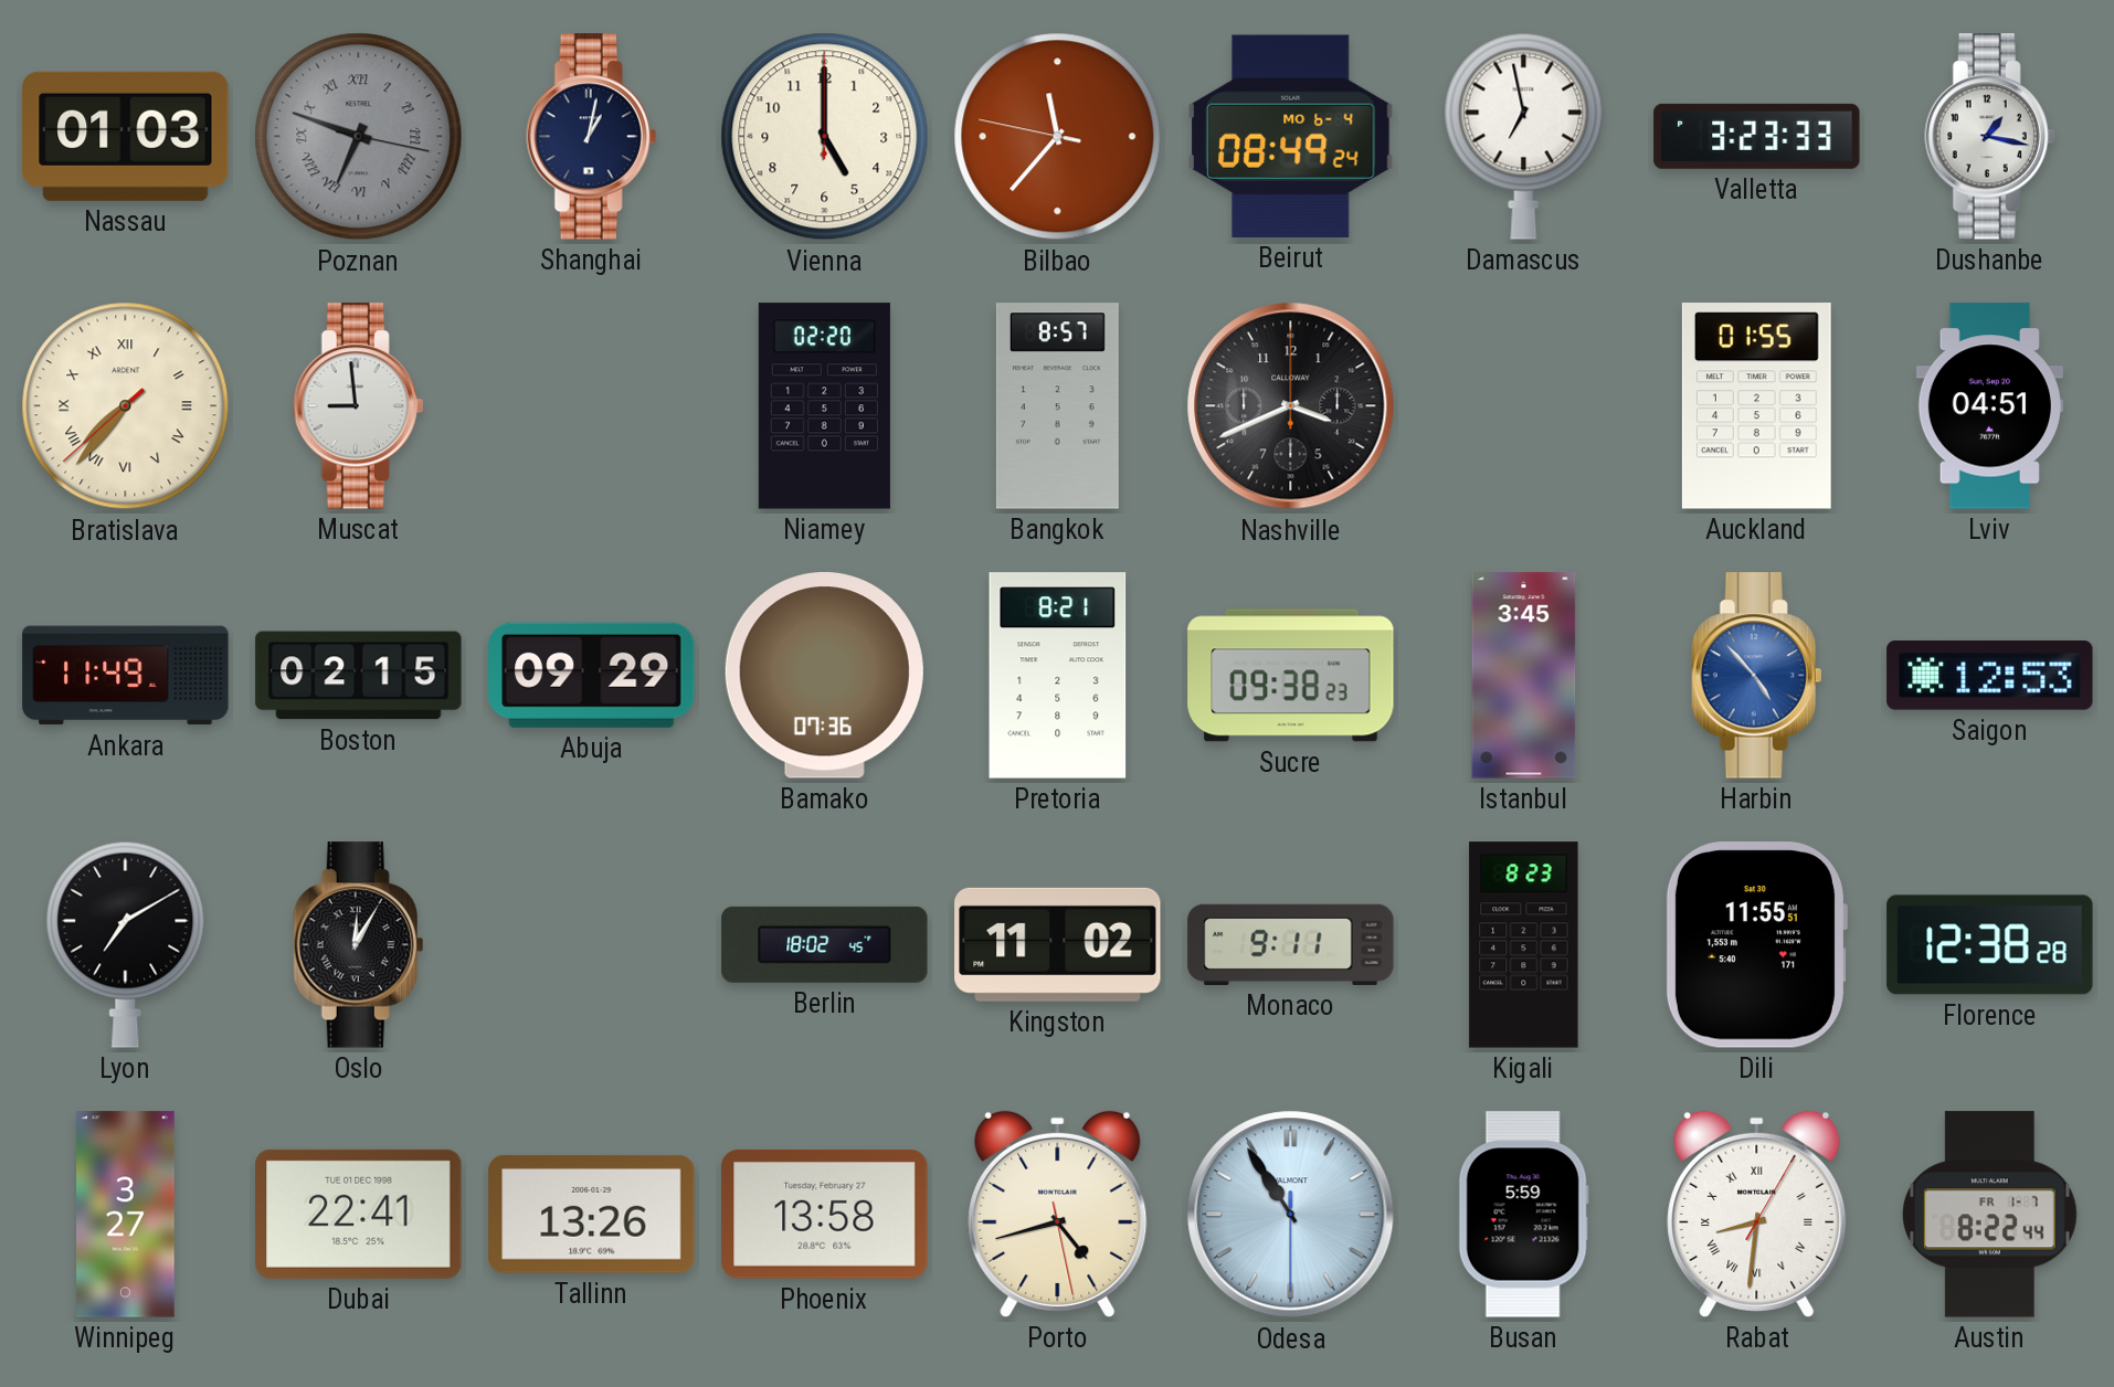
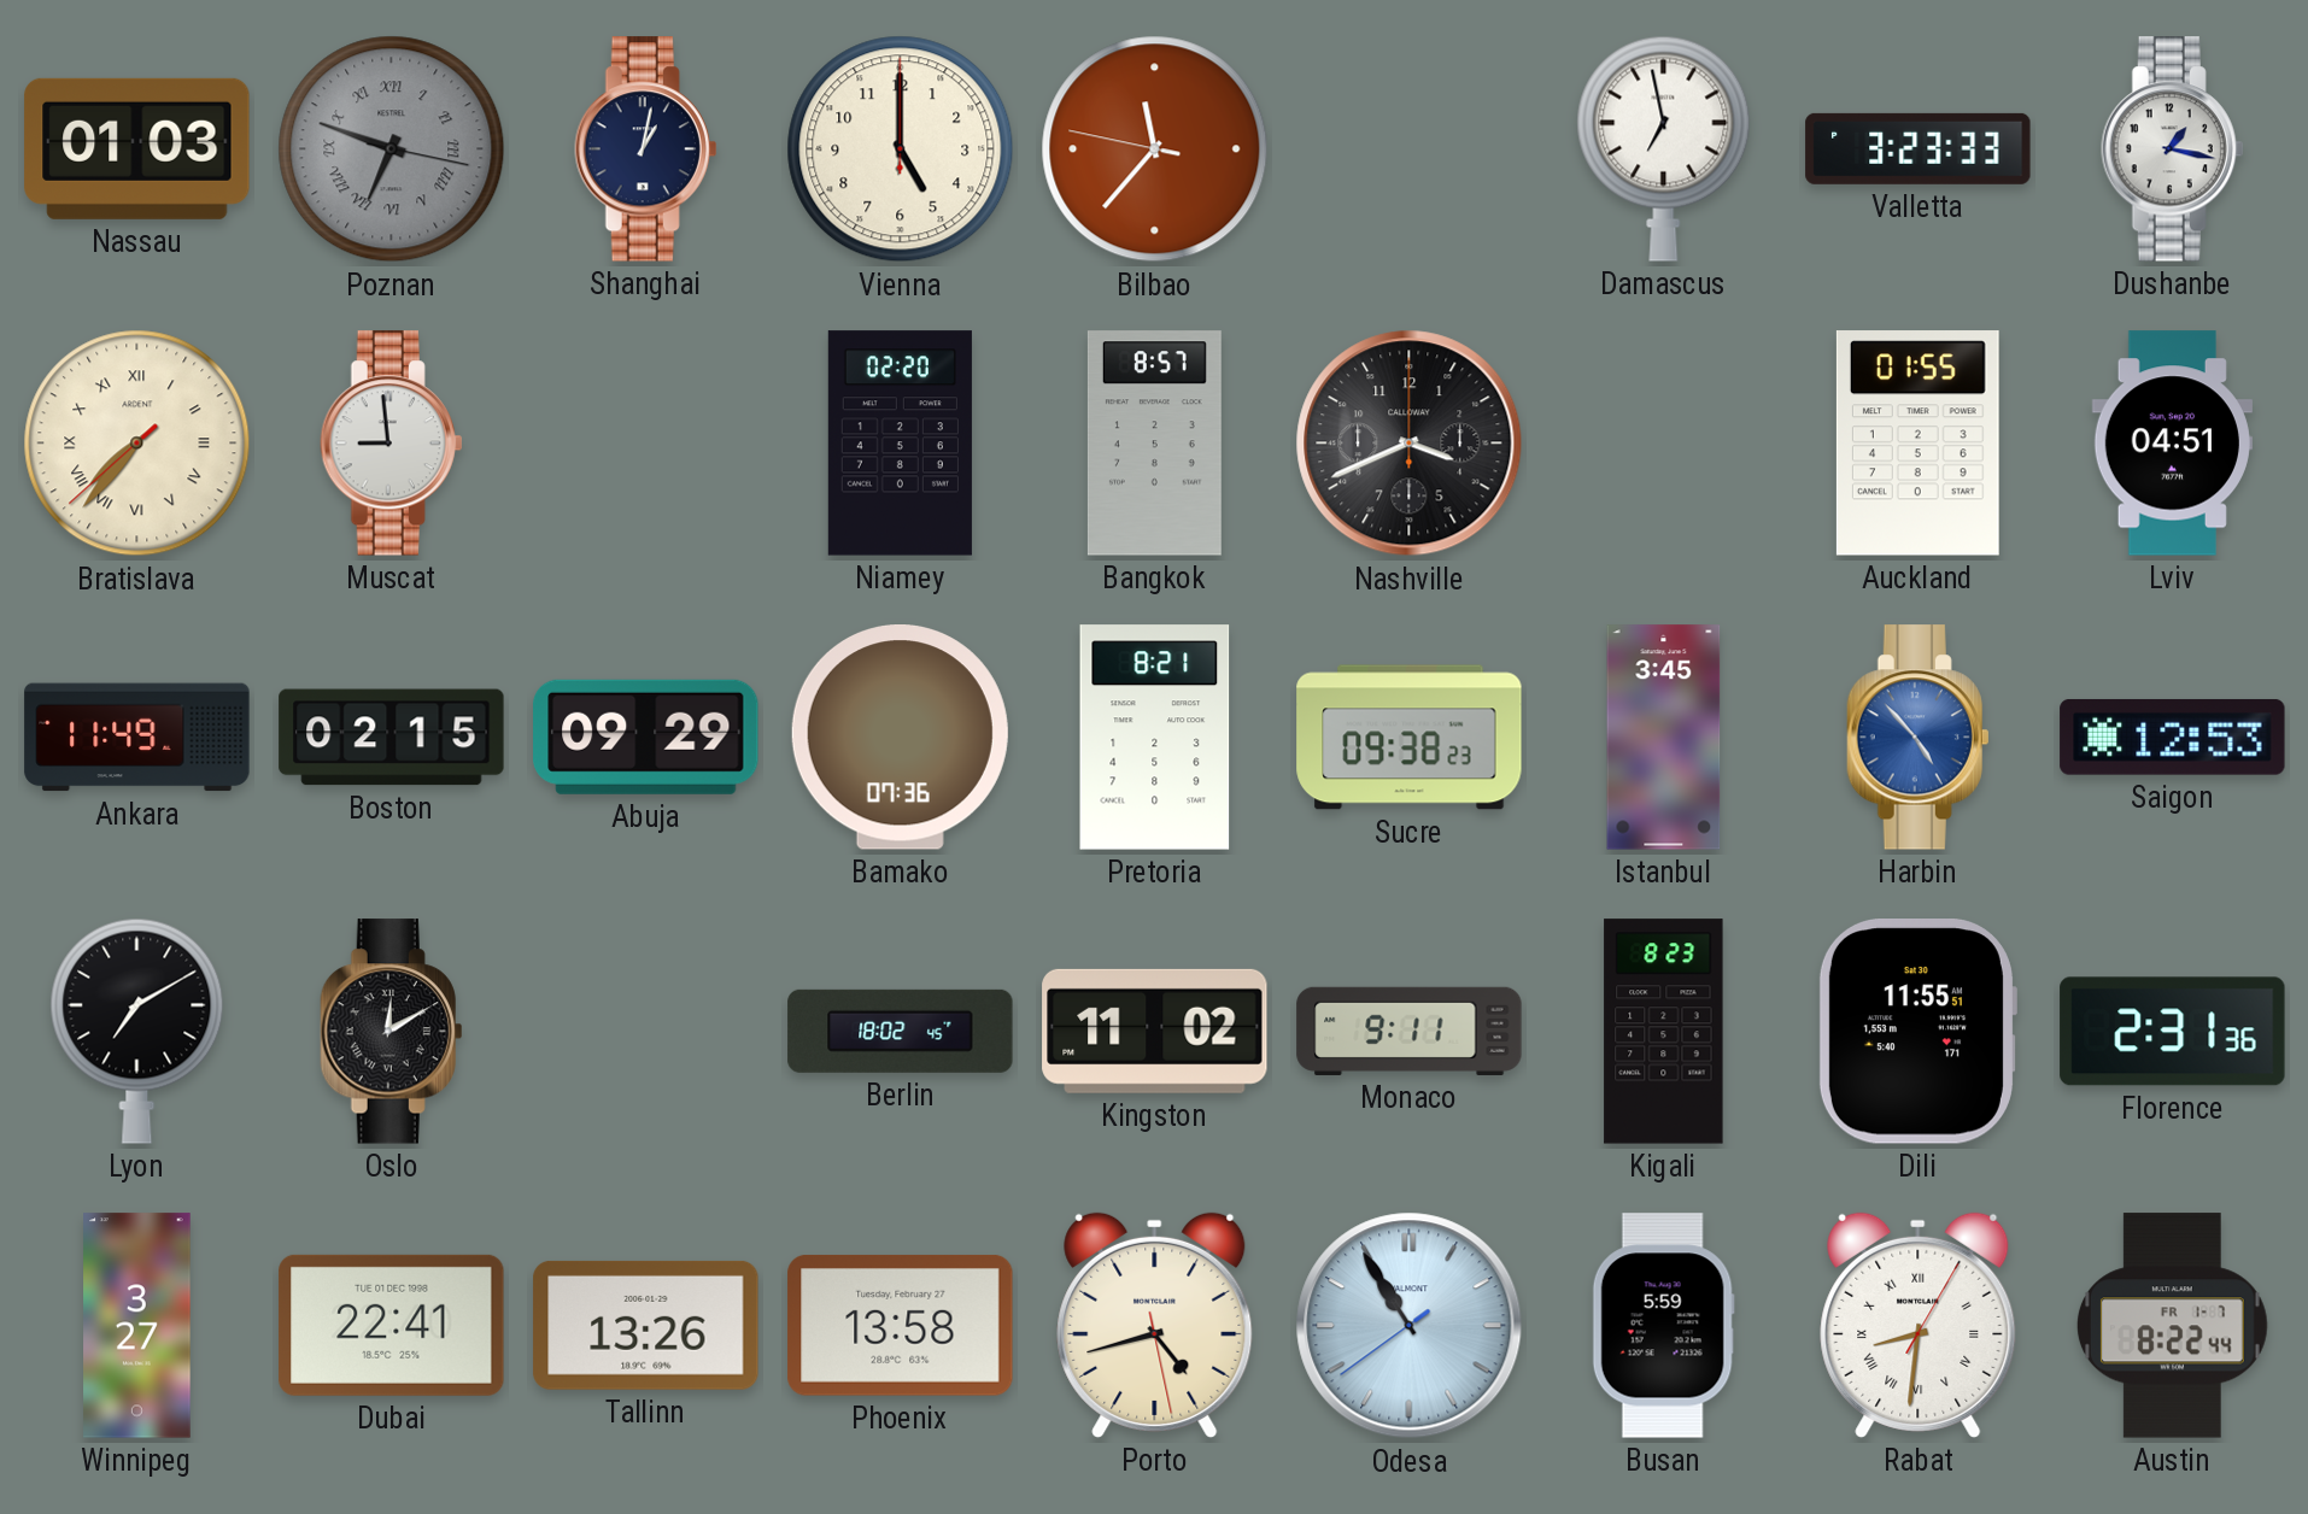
Beirut: 08:49 -> none (1291, 136)
Oslo: 12:05 -> 12:10 (392, 1032)
Florence: 12:38 -> 2:31 (2173, 1032)
Odesa: 10:54:30 -> 10:54:39 (1410, 1326)
